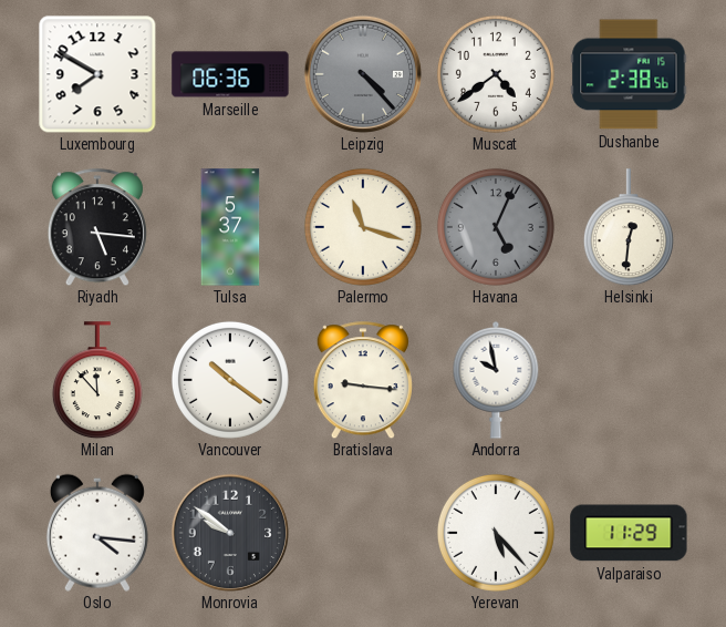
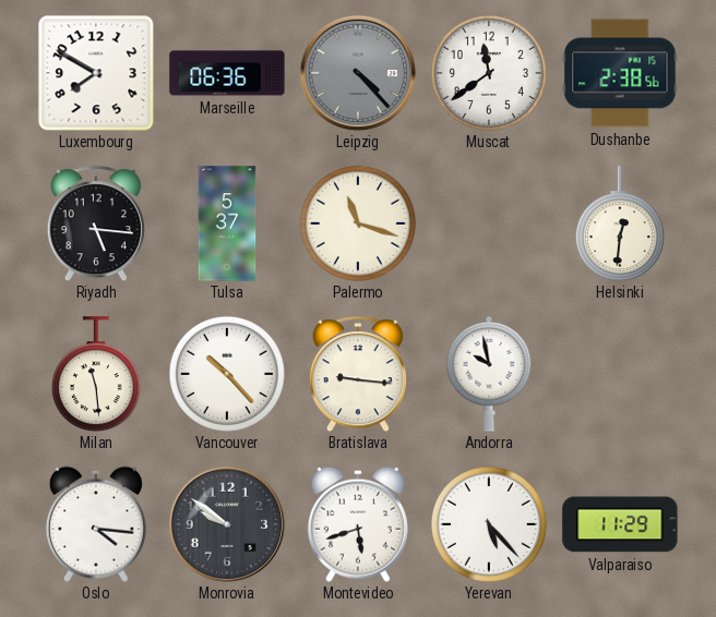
Muscat: 4:39 -> 11:39 (489, 73)
Havana: 5:04 -> none (496, 227)
Milan: 11:53 -> 11:29 (96, 374)
Vancouver: 10:21 -> 10:23 (227, 374)
Montevideo: none -> 5:42 (358, 524)
